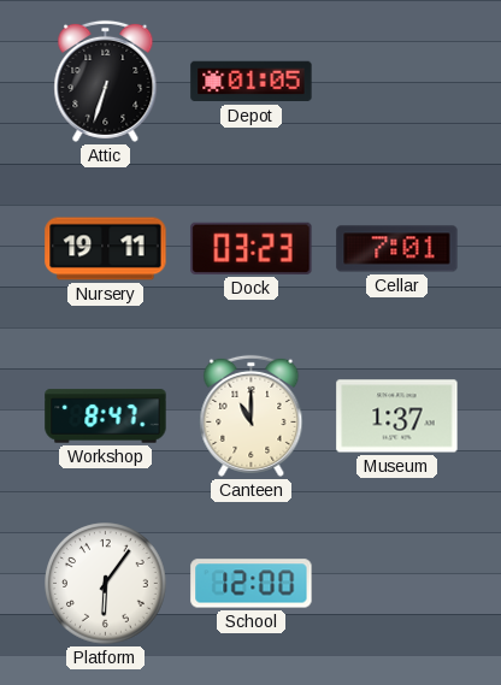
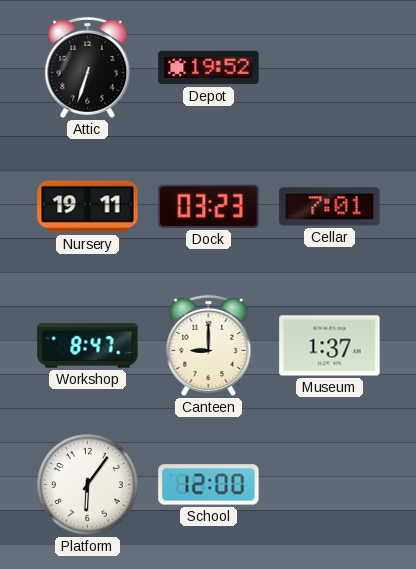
Depot: 01:05 -> 19:52 (209, 68)
Canteen: 11:00 -> 9:00 (209, 345)
